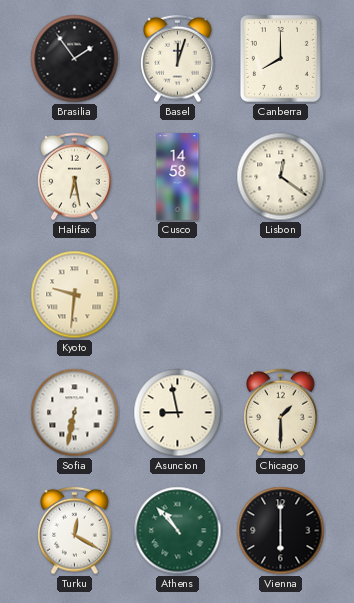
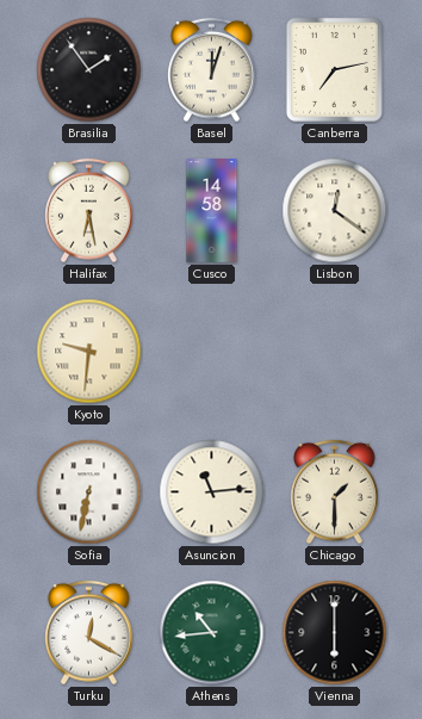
Canberra: 8:00 -> 7:13 (334, 69)
Asuncion: 8:58 -> 11:14 (212, 492)
Athens: 10:53 -> 10:44 (212, 633)
